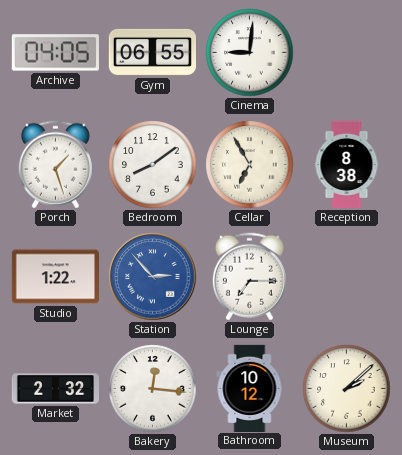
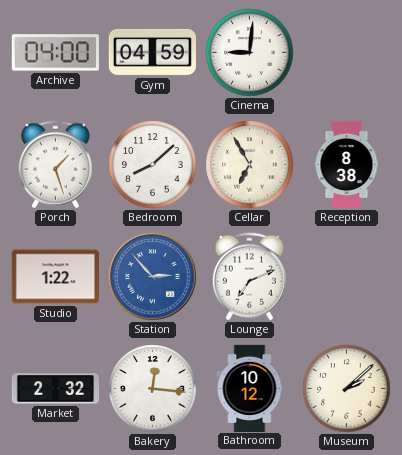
Archive: 04:05 -> 04:00 (55, 53)
Gym: 06:55 -> 04:59 (152, 52)
Bedroom: 8:09 -> 8:08 (153, 165)
Lounge: 7:15 -> 7:11 (249, 277)
